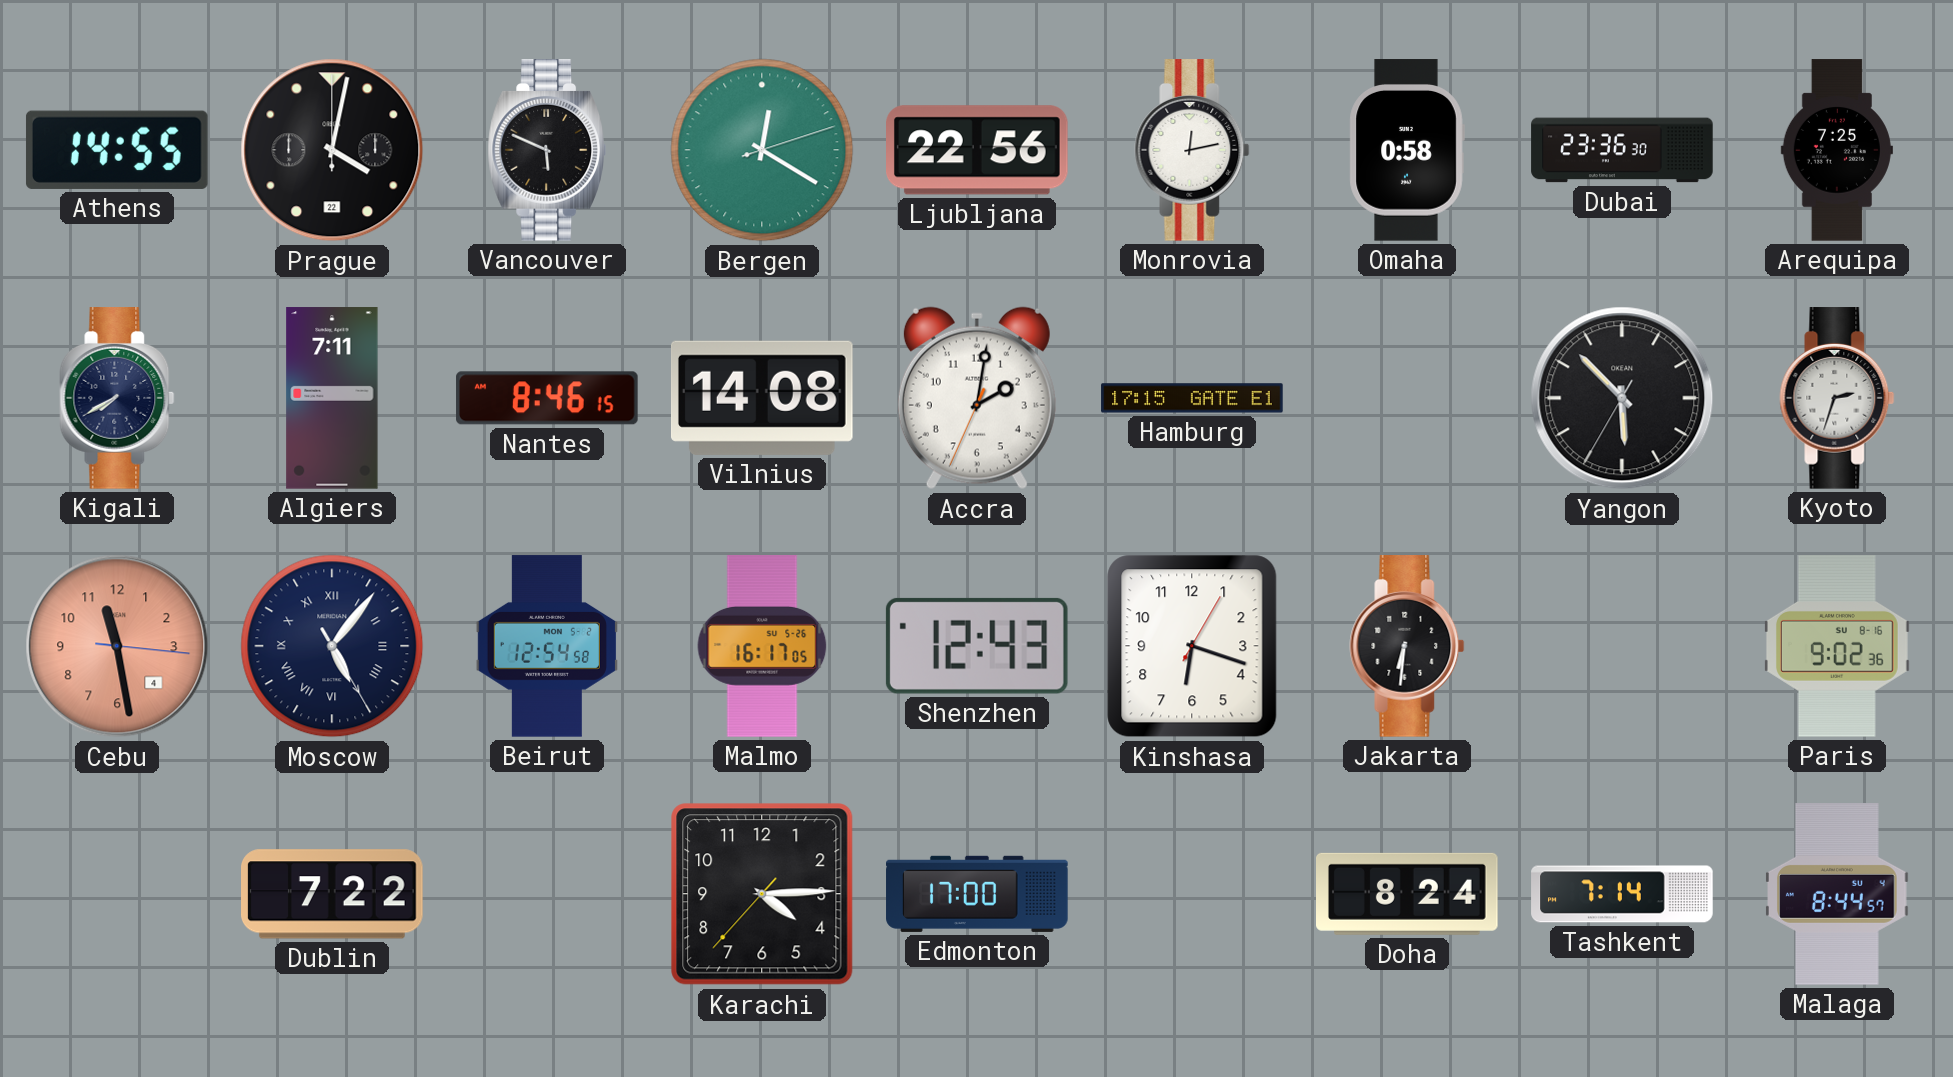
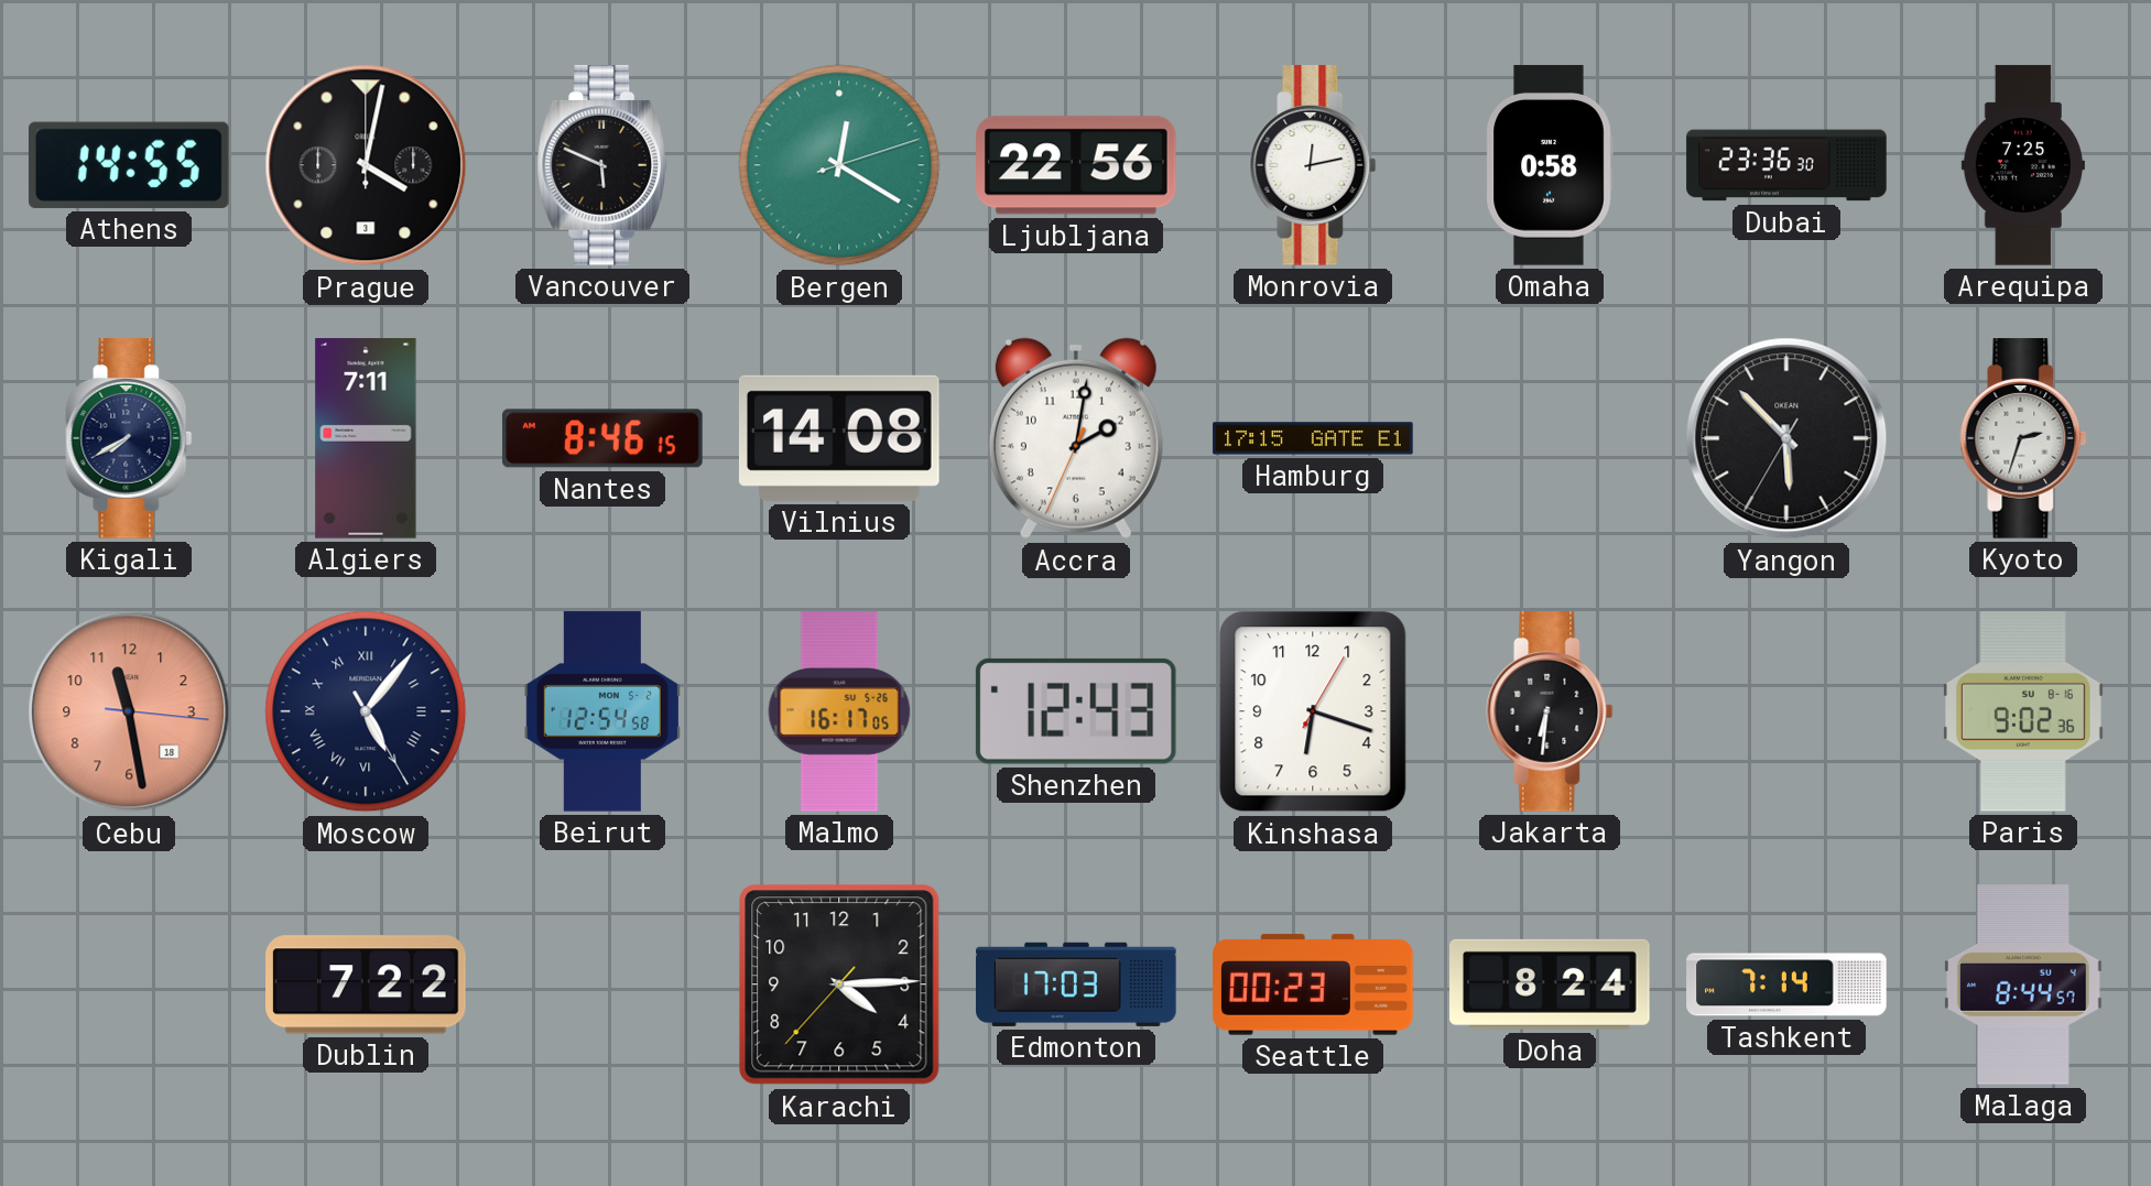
Prague date: 22 -> 3 (366, 165)
Cebu date: 4 -> 18 (129, 711)
Edmonton: 17:00 -> 17:03 (1076, 984)
Seattle: none -> 00:23 (1313, 984)
